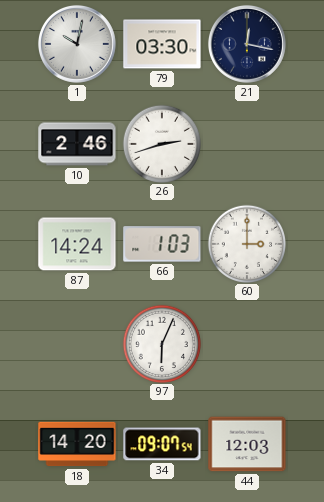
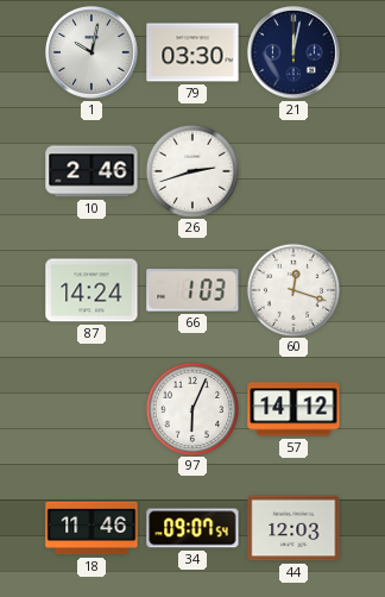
21: 12:17 -> 12:02 (294, 52)
60: 3:00 -> 12:18 (292, 289)
57: none -> 14:12 (294, 409)
18: 14:20 -> 11:46 (91, 528)
